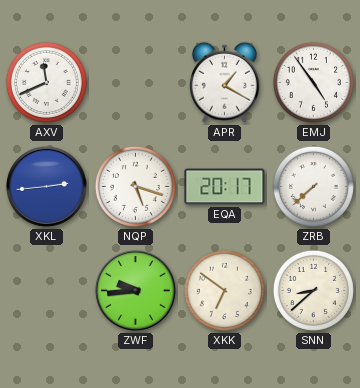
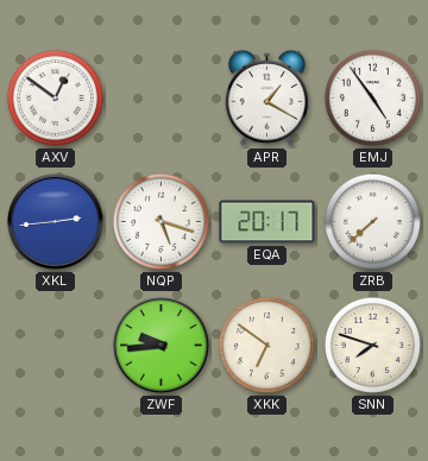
AXV: 11:41 -> 12:51 (55, 97)
SNN: 8:38 -> 7:48 (372, 345)
